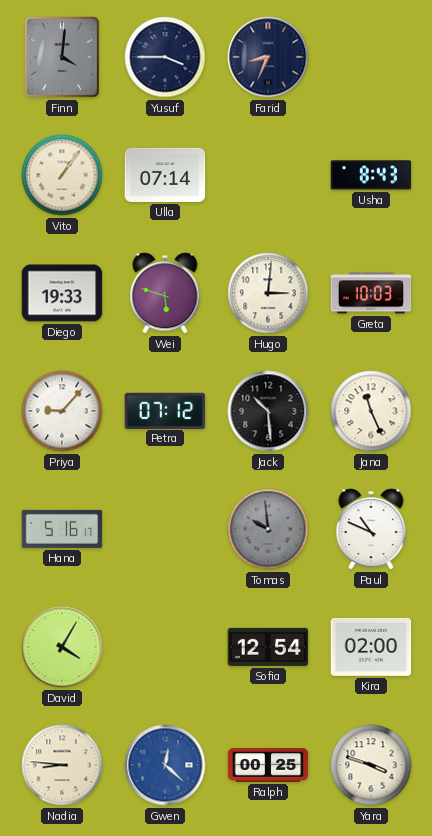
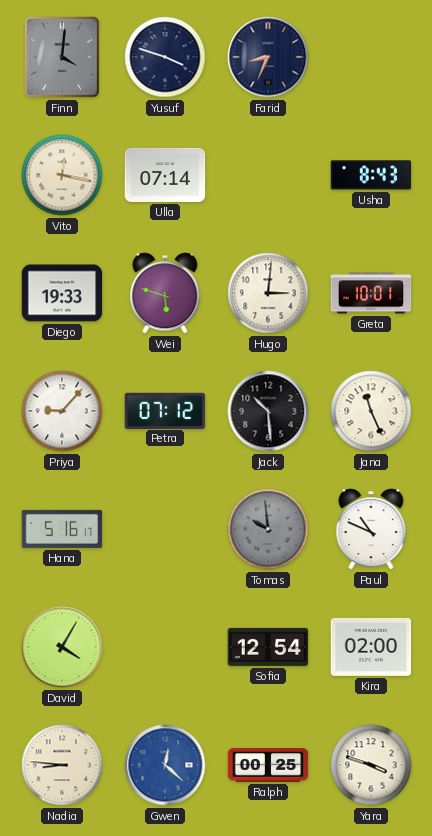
Yusuf: 3:45 -> 3:48 (165, 57)
Vito: 1:06 -> 12:17 (62, 175)
Greta: 10:03 -> 10:01 (371, 293)
